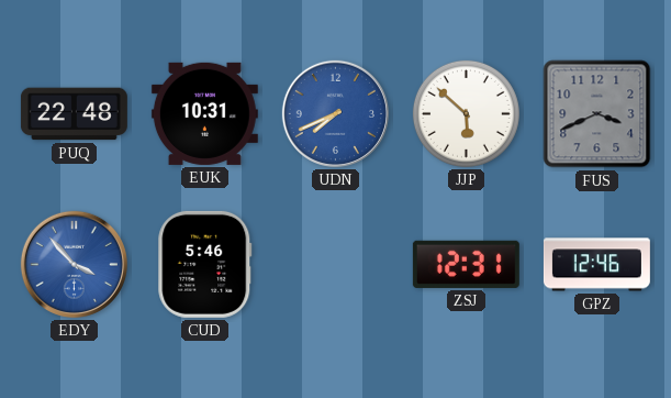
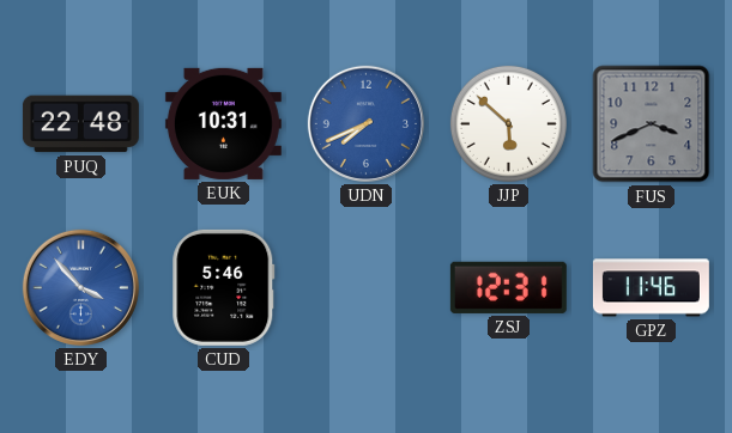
GPZ: 12:46 -> 11:46 (651, 288)
